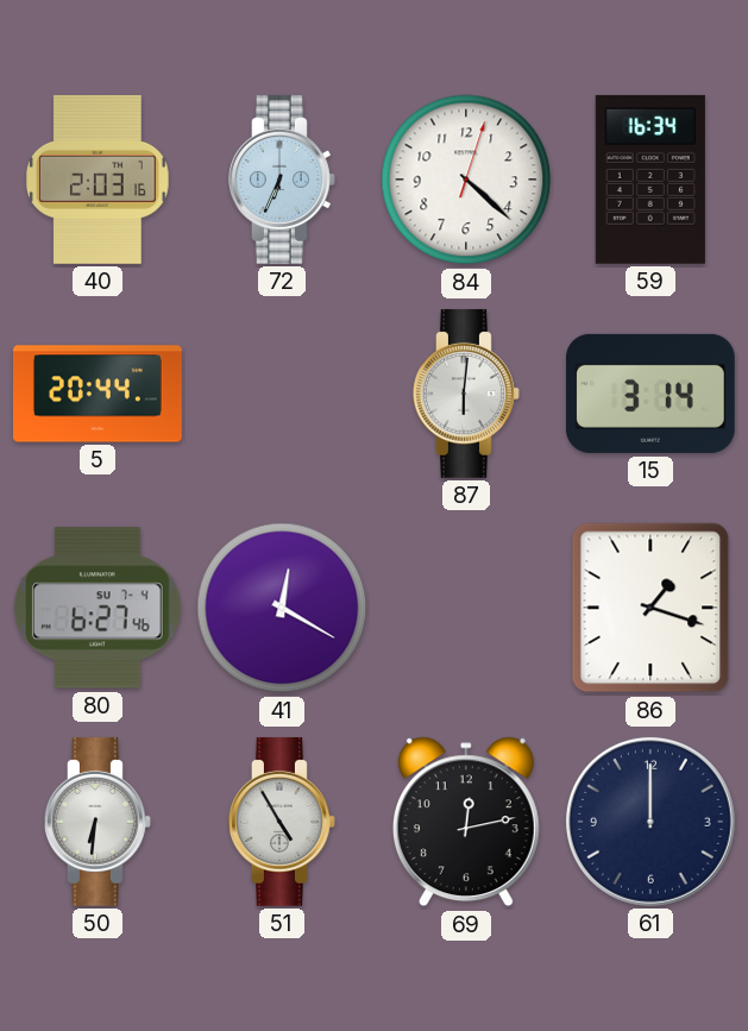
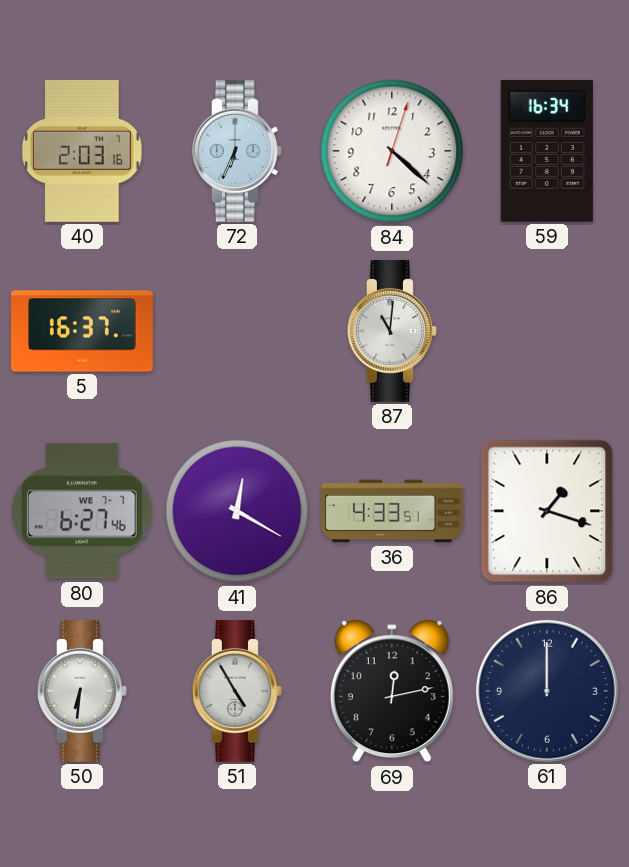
5: 20:44 -> 16:37 (83, 331)
87: 6:01 -> 11:01 (393, 331)
15: 3:14 -> none (650, 394)
80 date: SU 7-4 -> WE 7-7 (82, 511)
36: none -> 4:33 (393, 511)
